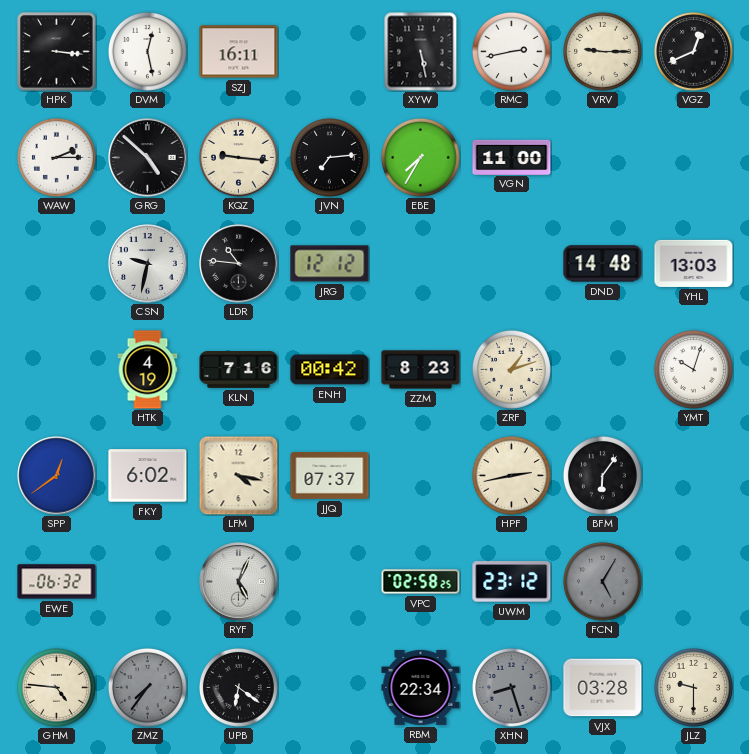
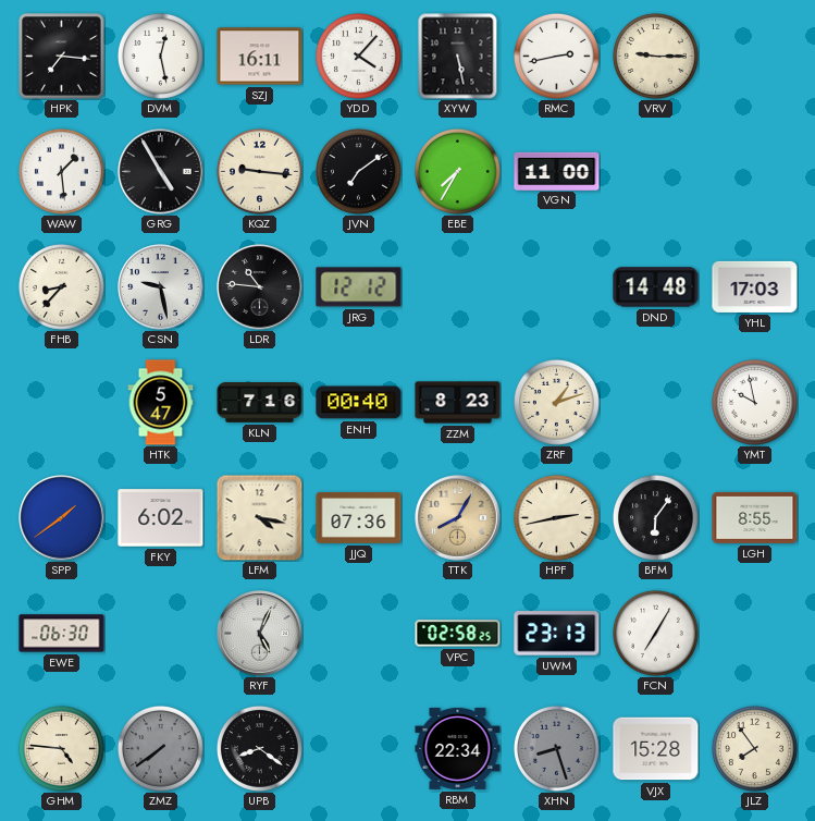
HPK: 3:16 -> 7:16 (62, 57)
YDD: none -> 4:07 (358, 56)
VGZ: 12:41 -> none (693, 51)
WAW: 2:15 -> 1:29 (61, 171)
GRG: 4:52 -> 4:55 (161, 172)
JVN: 7:14 -> 7:09 (358, 171)
FHB: none -> 8:37 (61, 286)
CSN: 9:32 -> 9:28 (161, 287)
YHL: 13:03 -> 17:03 (755, 286)
HTK: 4:19 -> 5:47 (161, 403)
ENH: 00:42 -> 00:40 (359, 403)
YMT: 10:03 -> 9:58 (754, 402)
SPP: 12:39 -> 1:39 (62, 518)
JJQ: 07:37 -> 07:36 (359, 517)
TTK: none -> 8:05 (458, 518)
LGH: none -> 8:55 (755, 517)
EWE: 06:32 -> 06:30 (62, 634)
UWM: 23:12 -> 23:13 (557, 634)
FCN: 5:05 -> 7:05 (655, 633)
FCN dial: grey -> white (655, 633)
ZMZ: 7:36 -> 7:39 (160, 748)
UPB: 6:21 -> 8:21 (259, 748)
VJX: 03:28 -> 15:28 (656, 749)
JLZ: 9:30 -> 7:54 (754, 748)
